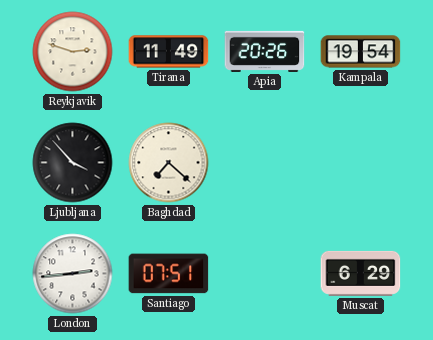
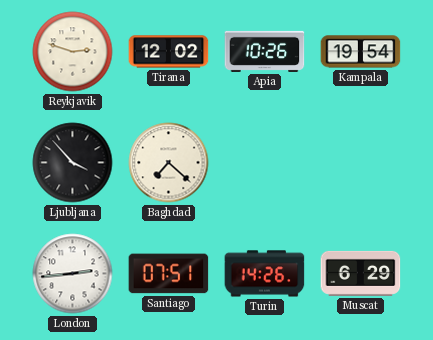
Tirana: 11:49 -> 12:02 (169, 52)
Apia: 20:26 -> 10:26 (265, 51)
Turin: none -> 14:26 (265, 274)
